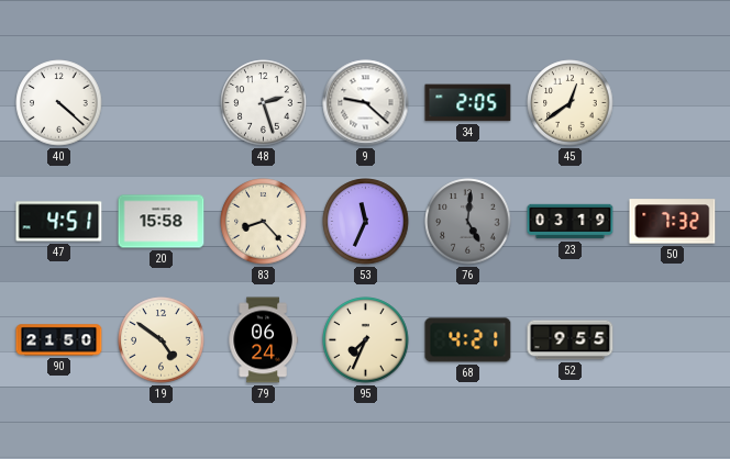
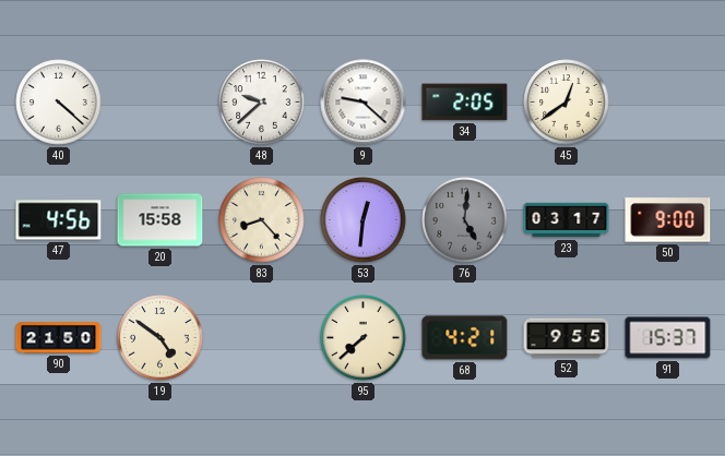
48: 2:27 -> 9:38 (262, 103)
47: 4:51 -> 4:56 (59, 220)
53: 11:34 -> 12:31 (364, 220)
23: 03:19 -> 03:17 (567, 220)
50: 7:32 -> 9:00 (668, 220)
79: 06:24 -> none (263, 340)
95: 7:34 -> 7:38 (364, 338)
91: none -> 15:37 (668, 338)
